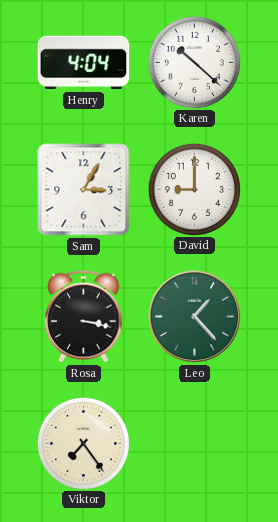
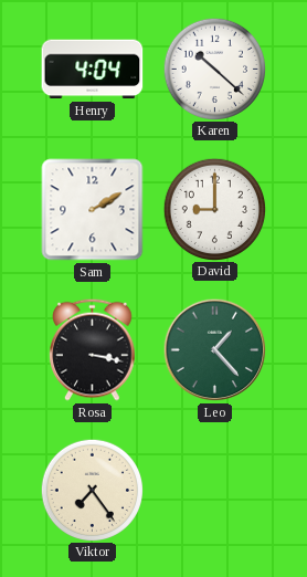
Sam: 3:05 -> 2:10 (93, 210)
